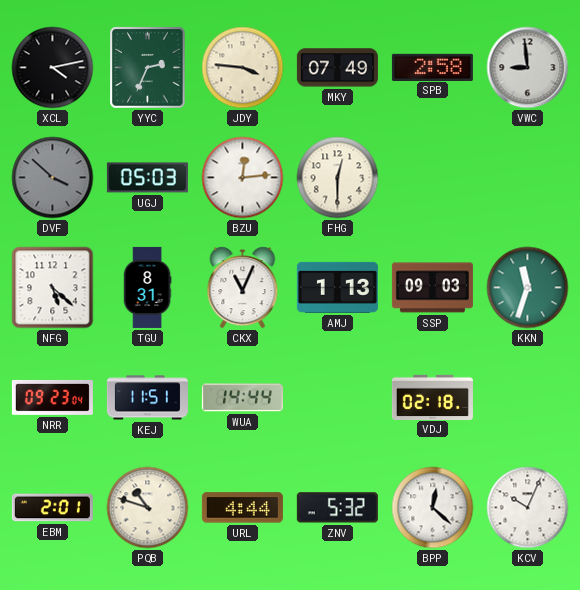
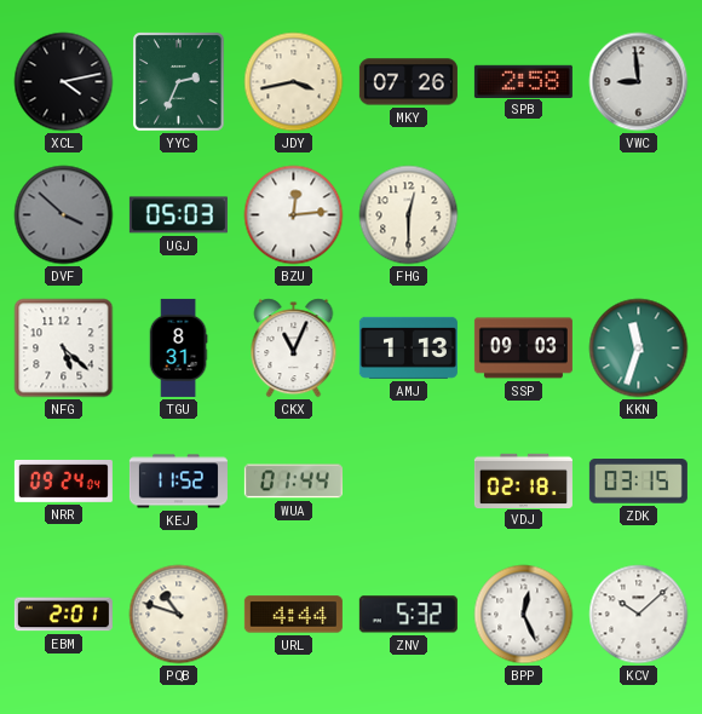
JDY: 3:46 -> 3:43 (294, 82)
MKY: 07:49 -> 07:26 (408, 82)
NRR: 09:23 -> 09:24 (63, 480)
KEJ: 11:51 -> 11:52 (178, 482)
WUA: 14:44 -> 01:44 (293, 482)
ZDK: none -> 03:15 (638, 482)
BPP: 12:22 -> 12:26 (524, 615)
KCV: 10:04 -> 10:08 (639, 615)
